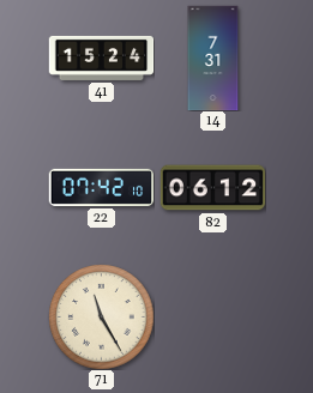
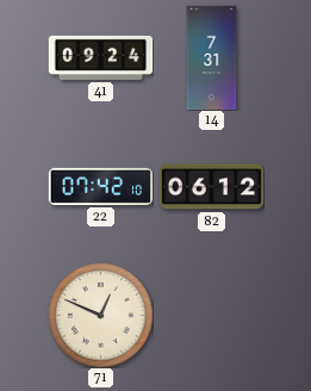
41: 15:24 -> 09:24 (100, 57)
71: 11:25 -> 12:49 (100, 315)
